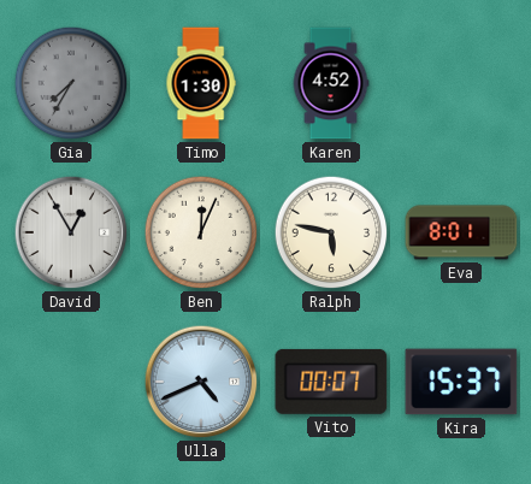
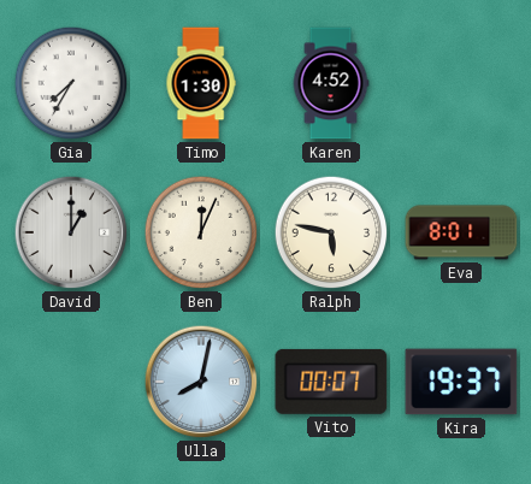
Gia dial: grey -> white (71, 83)
David: 12:55 -> 1:00 (71, 232)
Ulla: 4:41 -> 8:02 (201, 382)
Kira: 15:37 -> 19:37 (461, 382)
